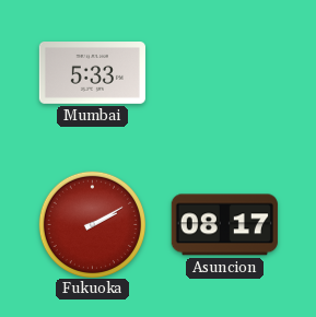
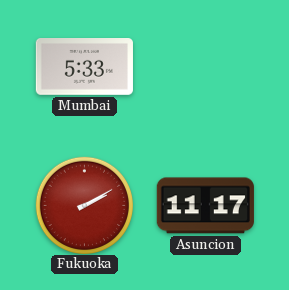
Asuncion: 08:17 -> 11:17 (205, 206)
